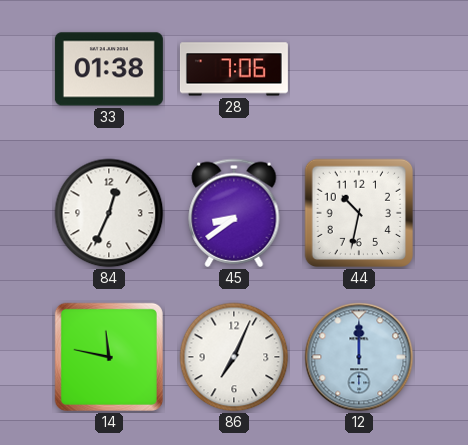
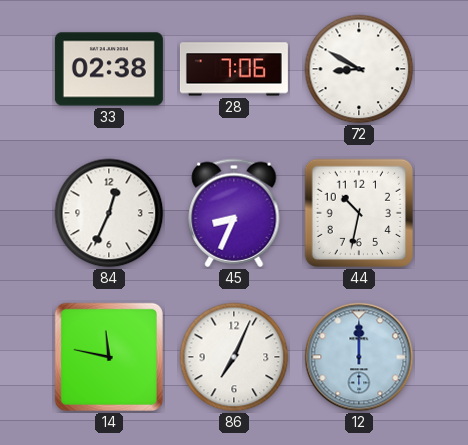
33: 01:38 -> 02:38 (109, 69)
72: none -> 8:50 (359, 69)
45: 8:39 -> 8:34 (234, 213)
